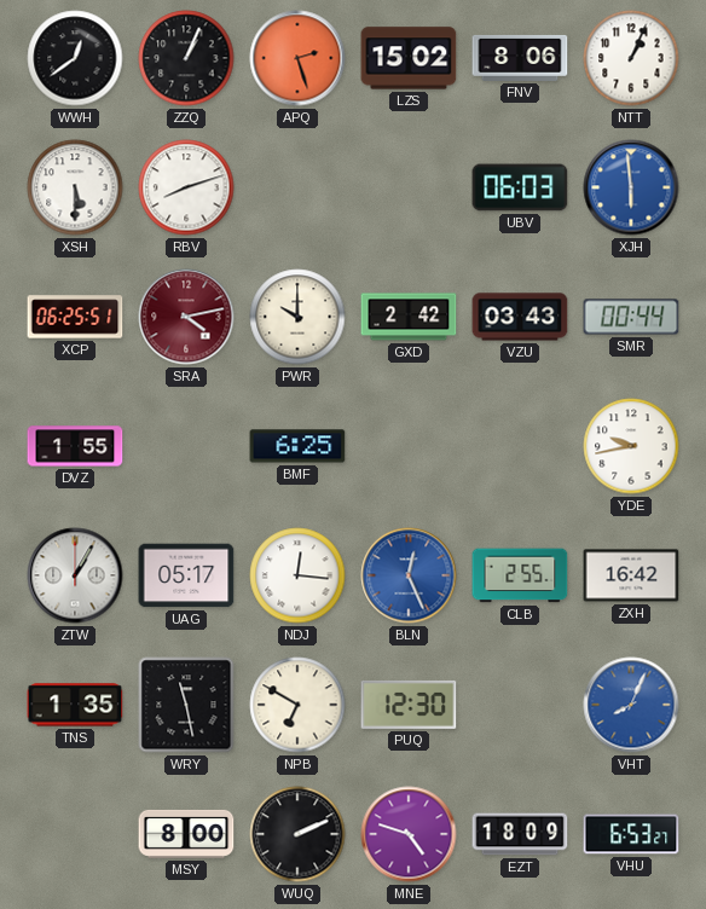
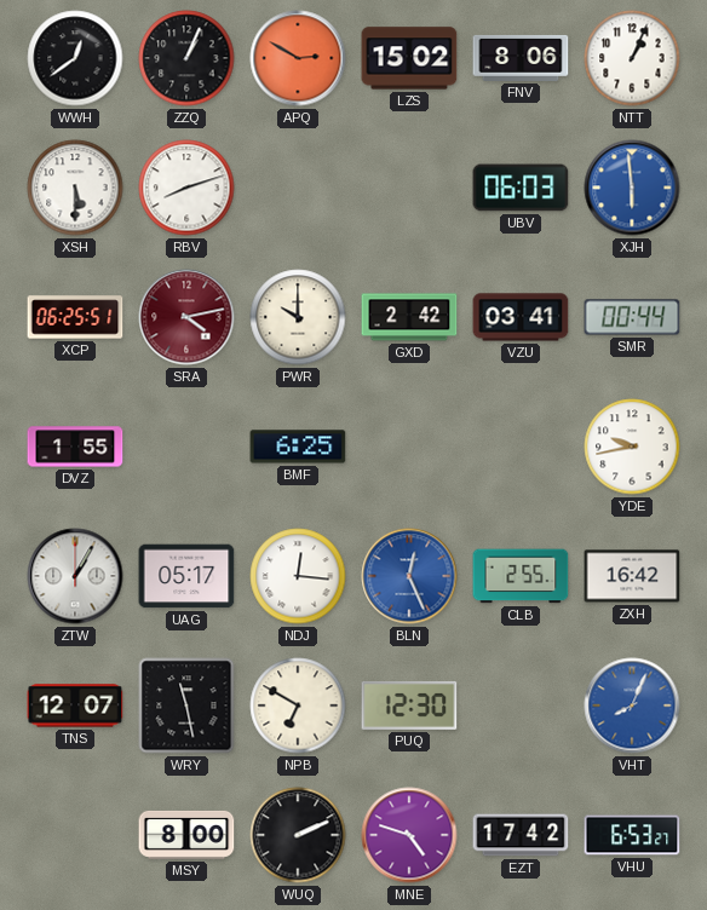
APQ: 2:27 -> 2:50 (298, 58)
VZU: 03:43 -> 03:41 (521, 317)
TNS: 1:35 -> 12:07 (75, 705)
EZT: 18:09 -> 17:42 (521, 835)
